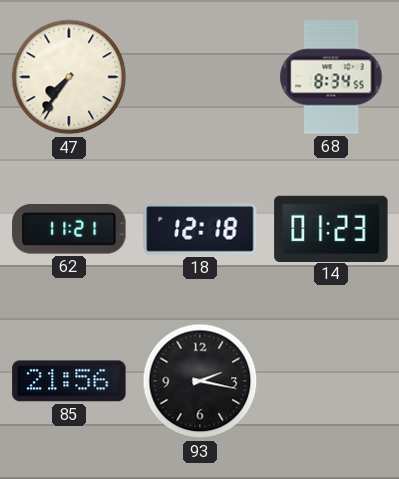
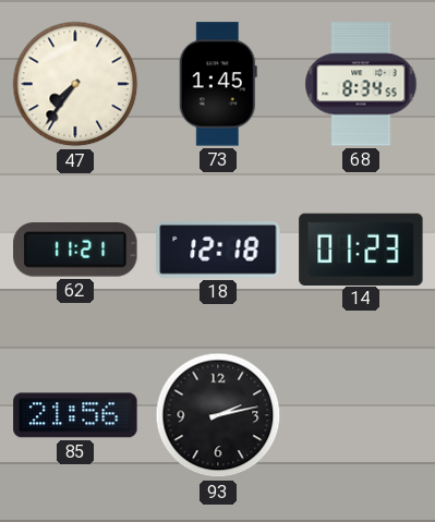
73: none -> 1:45 (218, 84)
93: 2:17 -> 2:13 (218, 415)
